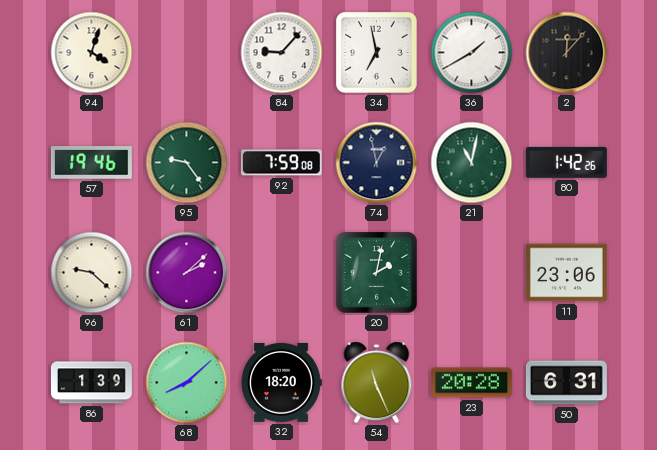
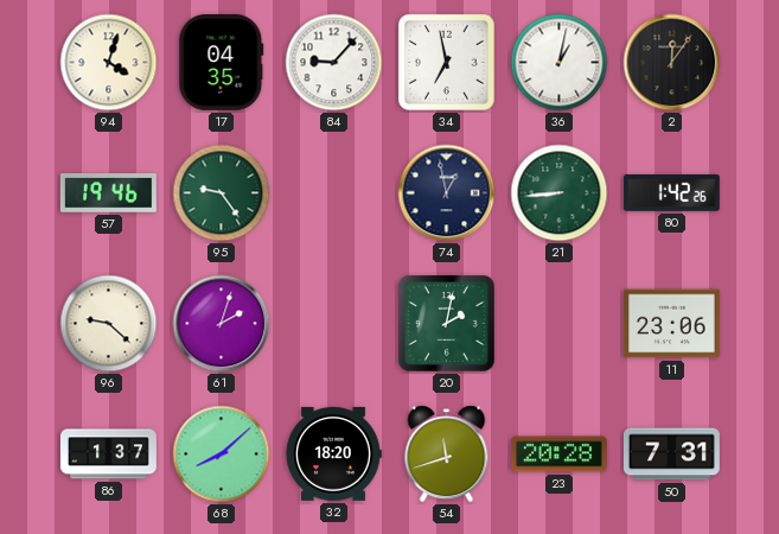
17: none -> 04:35 (222, 62)
36: 1:40 -> 1:02 (560, 63)
2: 12:07 -> 12:06 (672, 63)
92: 7:59 -> none (281, 163)
21: 11:02 -> 8:44 (560, 193)
61: 2:08 -> 2:03 (222, 324)
86: 1:39 -> 1:37 (108, 454)
54: 11:26 -> 11:42 (447, 454)
50: 6:31 -> 7:31 (671, 454)
